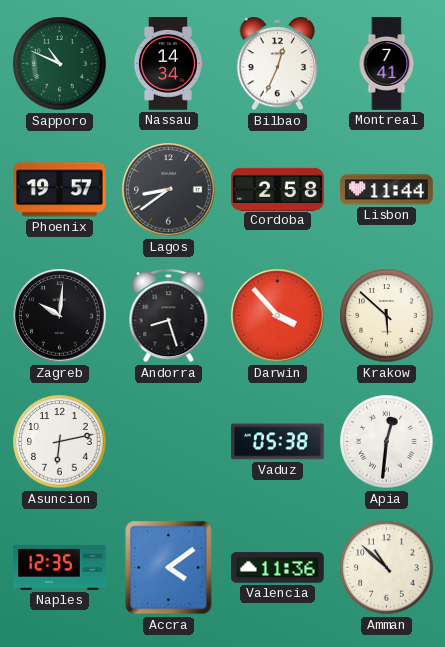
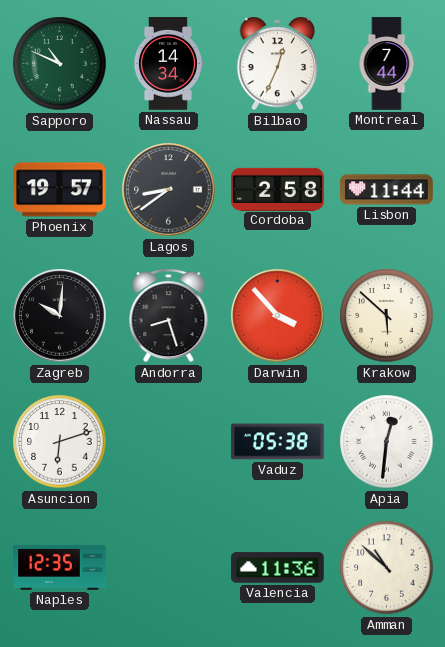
Montreal: 7:41 -> 7:44 (387, 64)
Asuncion: 6:13 -> 6:12 (60, 442)
Accra: 4:09 -> none (169, 568)
